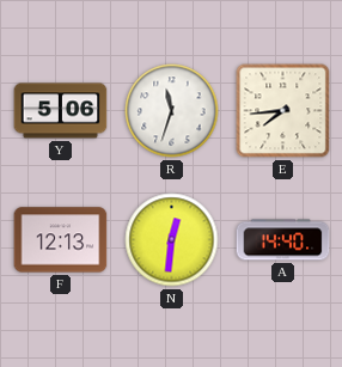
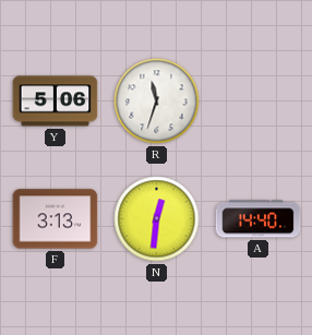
E: 7:44 -> none (283, 111)
F: 12:13 -> 3:13 (56, 219)
